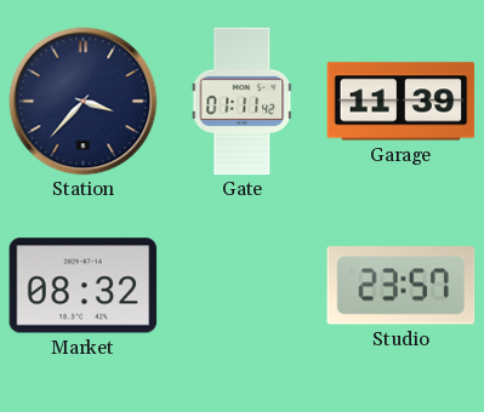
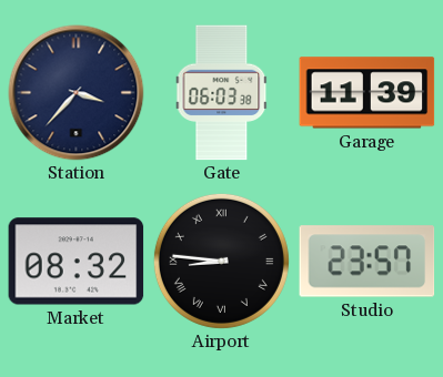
Gate: 01:11 -> 06:03 (222, 93)
Airport: none -> 8:46 (221, 261)
